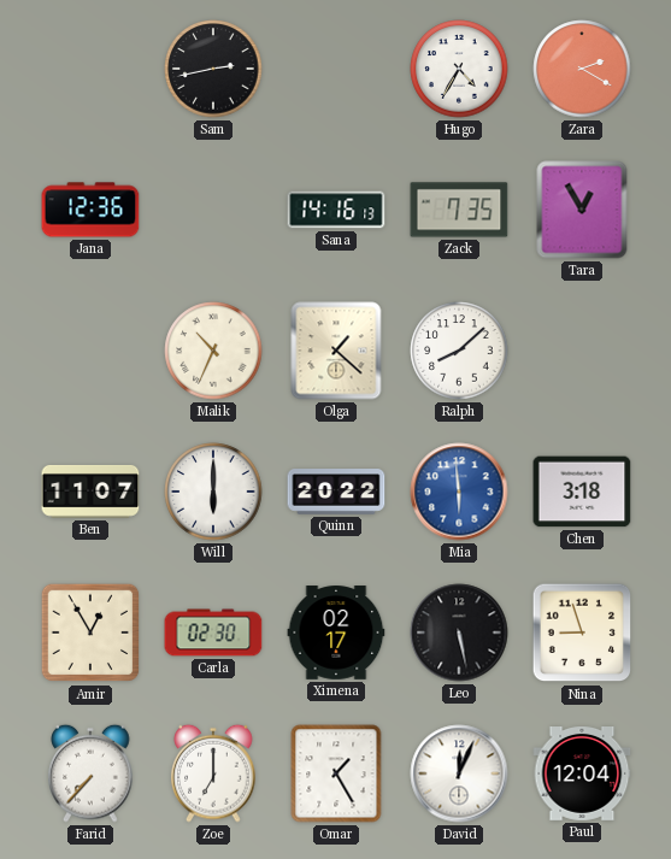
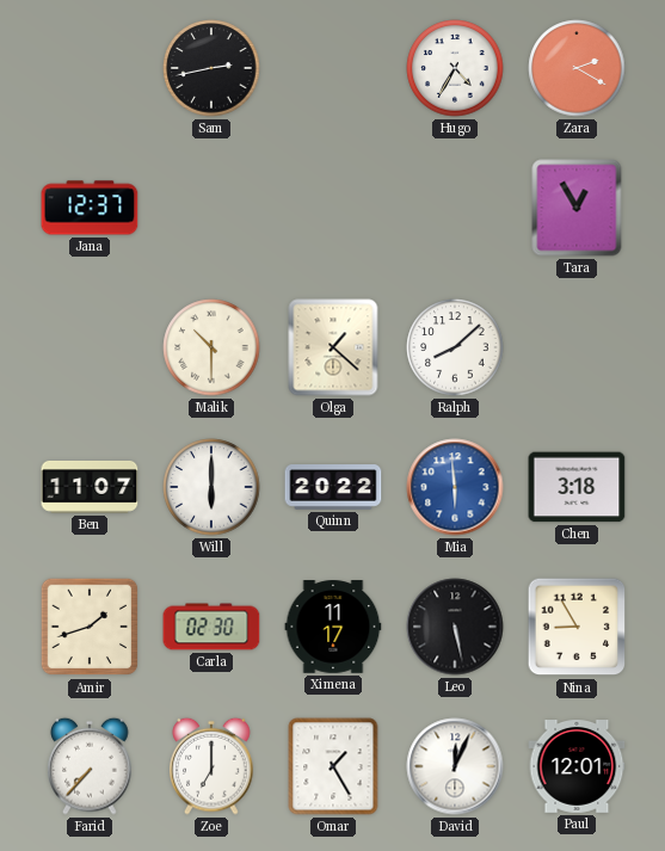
Jana: 12:36 -> 12:37 (90, 208)
Sana: 14:16 -> none (336, 210)
Zack: 7:35 -> none (459, 210)
Malik: 10:34 -> 10:30 (211, 347)
Amir: 12:55 -> 1:42 (90, 627)
Ximena: 02:17 -> 11:17 (333, 627)
Nina: 8:57 -> 8:55 (577, 627)
Paul: 12:04 -> 12:01 (577, 767)
